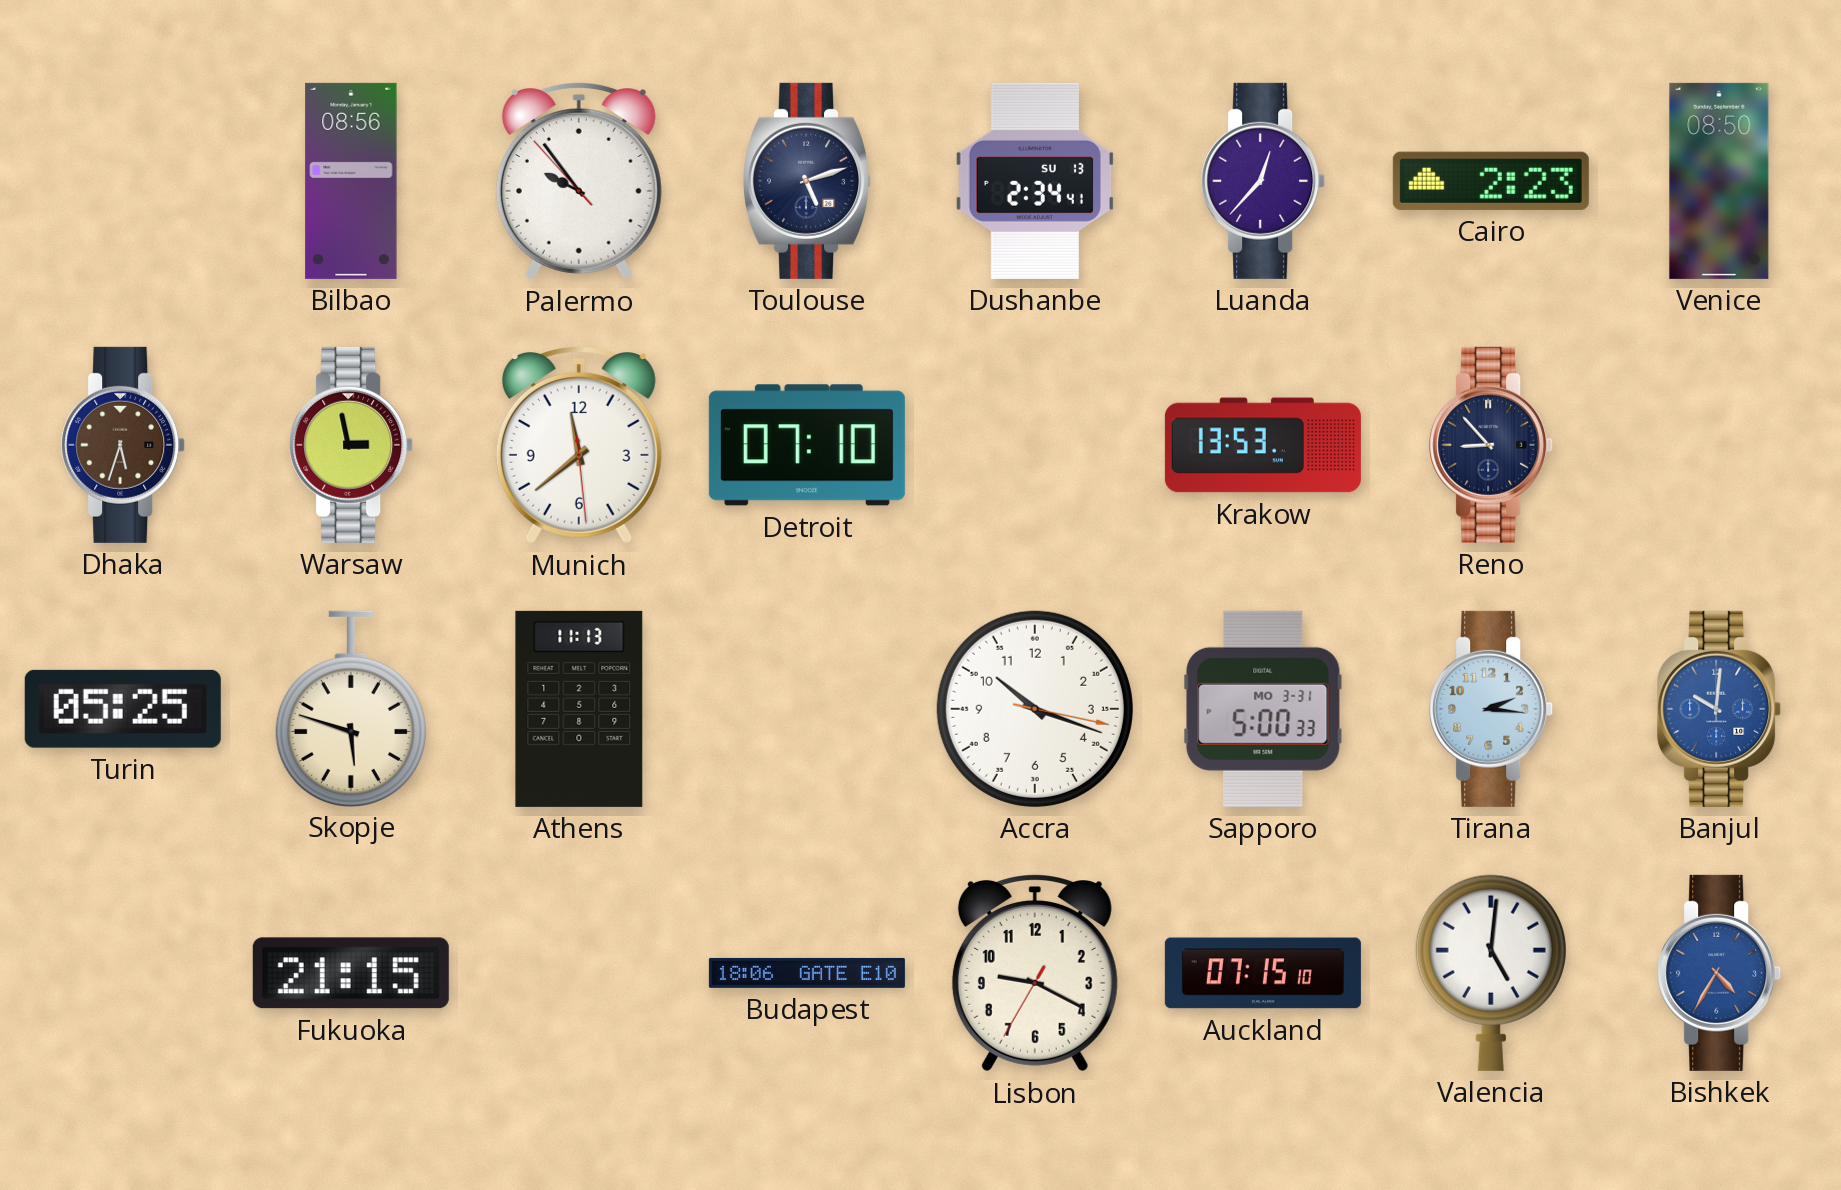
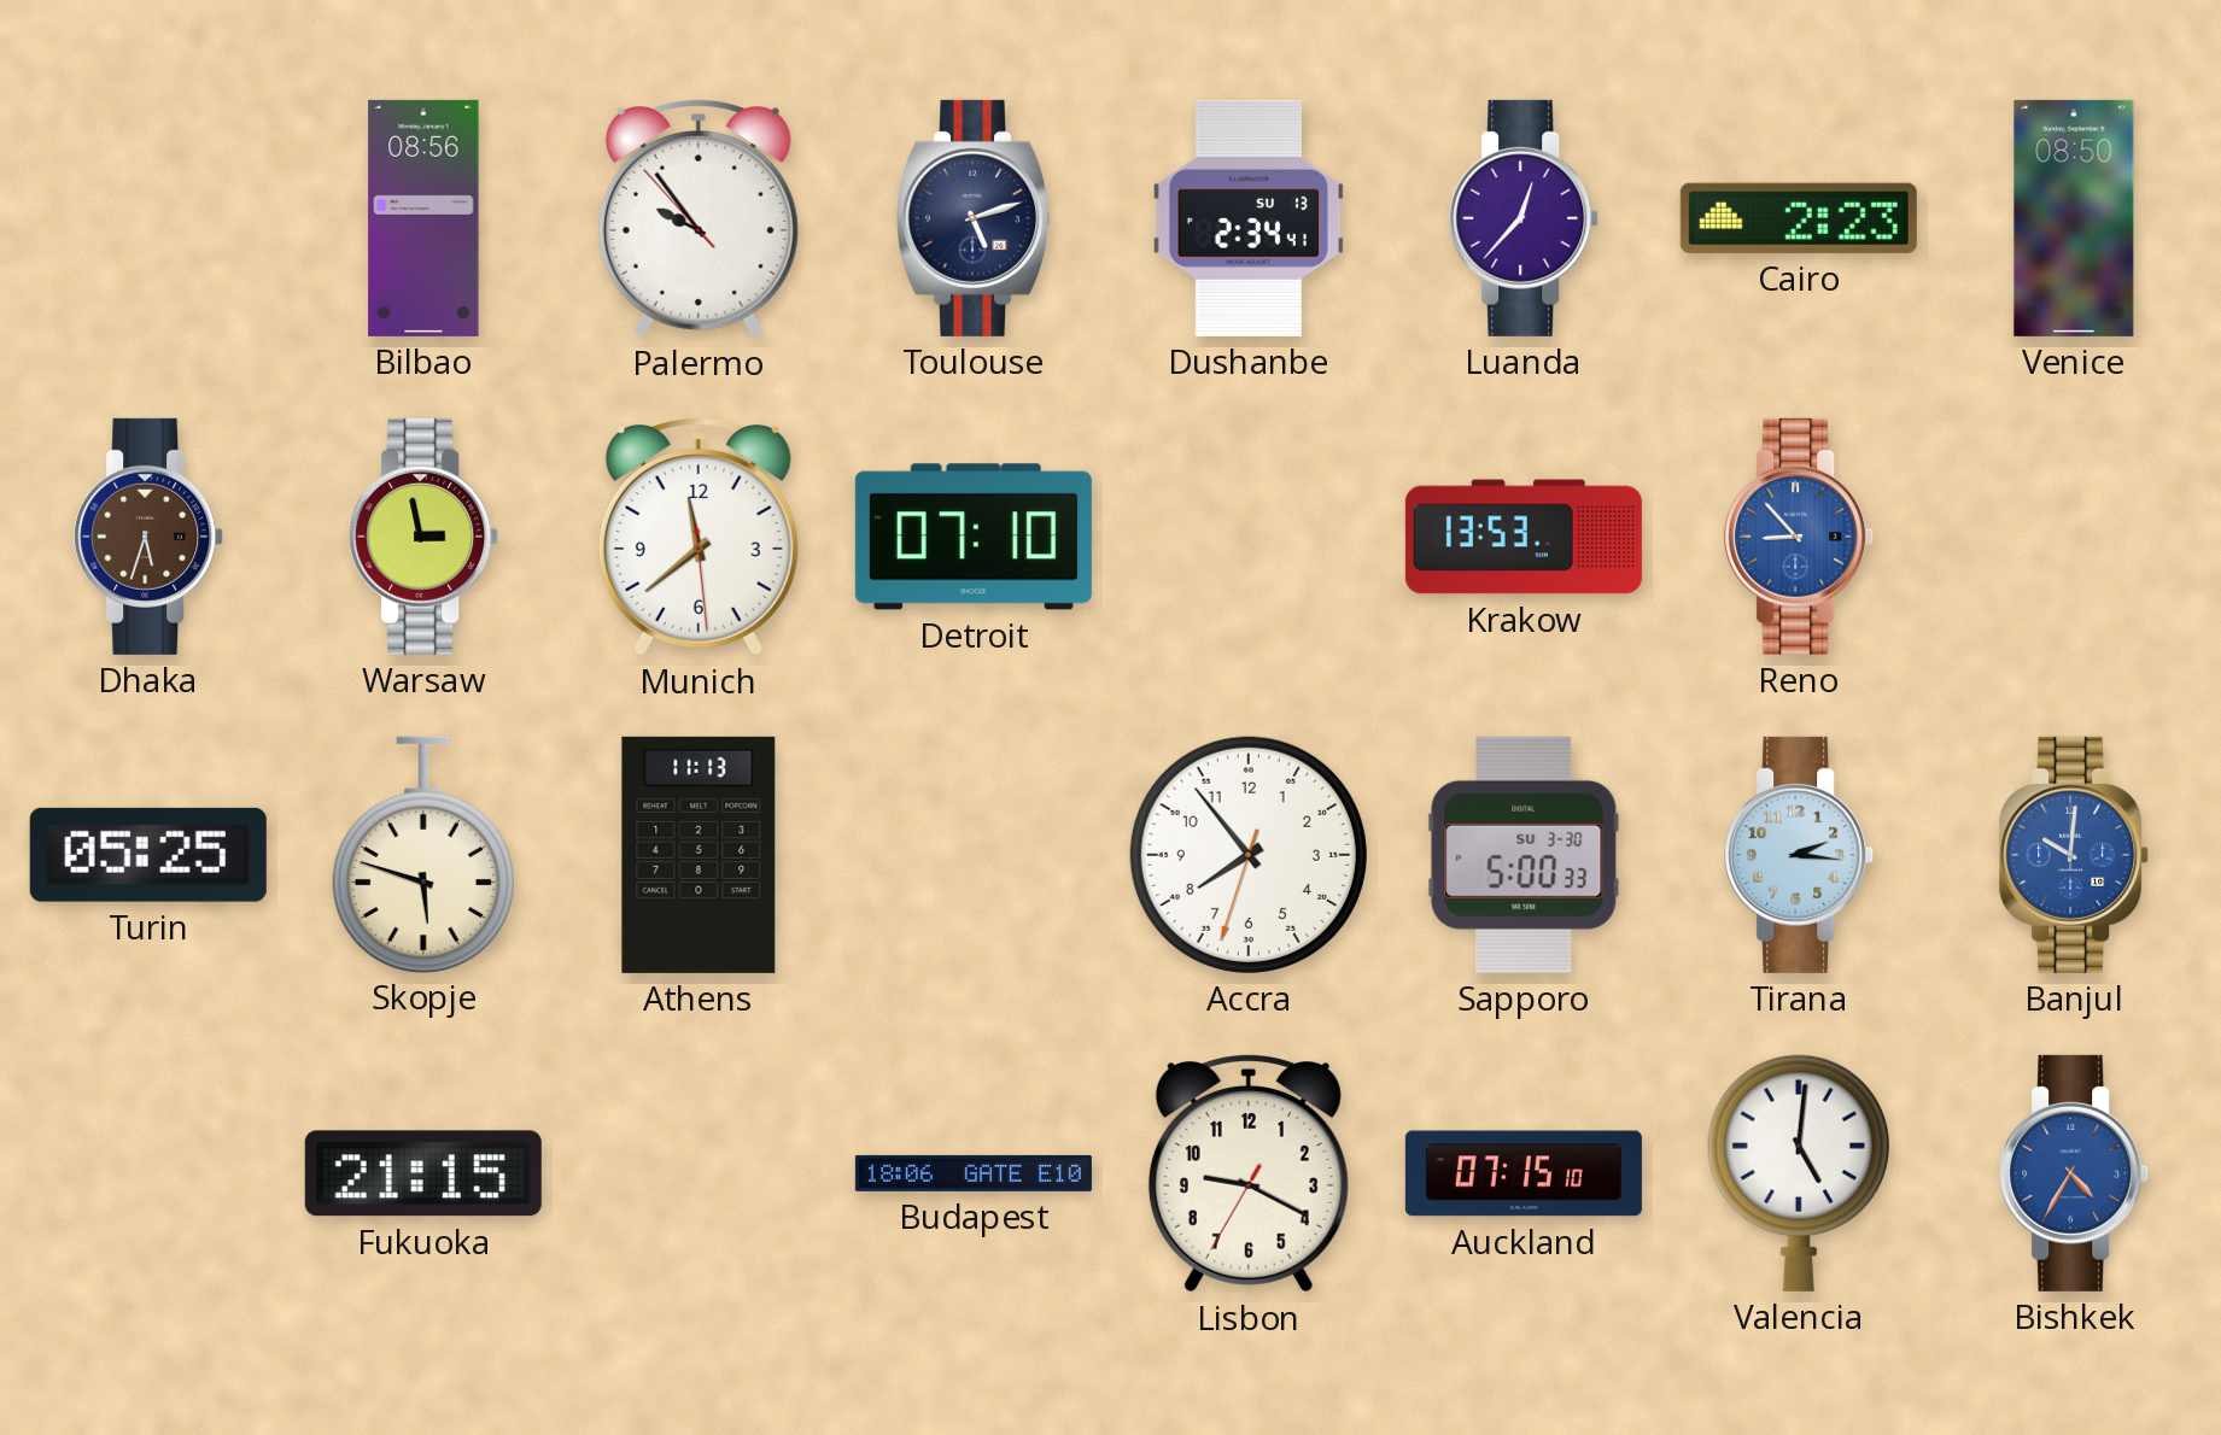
Reno dial: navy -> blue (1800, 537)
Accra: 10:18 -> 7:53 (1249, 855)
Sapporo date: MO 3-31 -> SU 3-30 (1524, 855)
